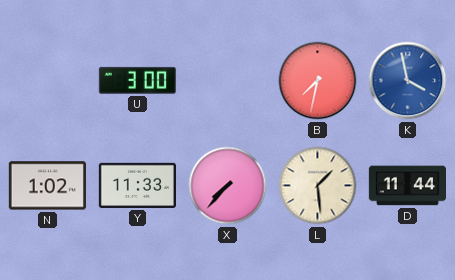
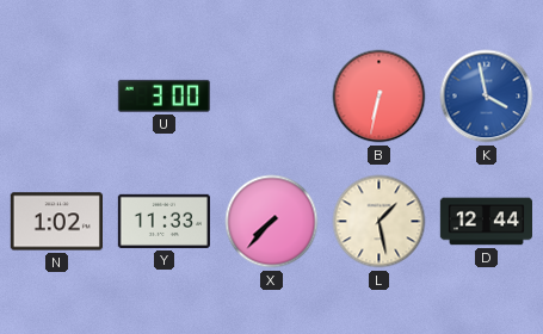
B: 7:32 -> 6:32 (380, 97)
L: 1:29 -> 1:28 (380, 222)
D: 11:44 -> 12:44 (486, 222)
